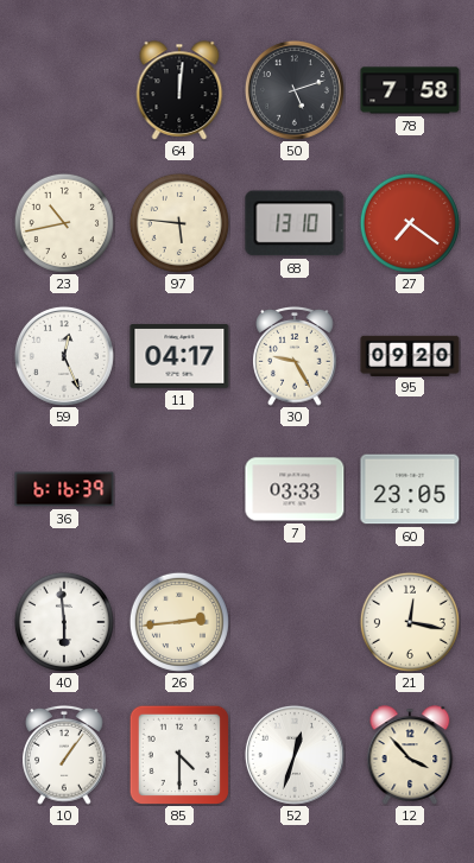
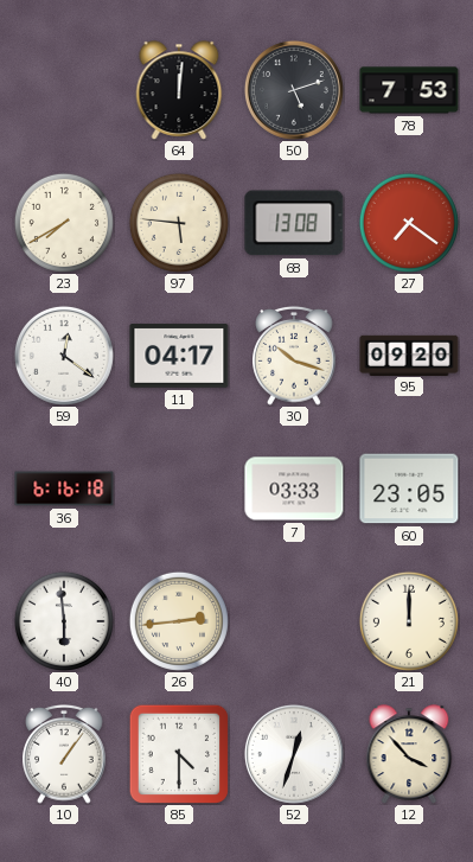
78: 7:58 -> 7:53 (409, 90)
23: 10:43 -> 7:40 (64, 223)
68: 13:10 -> 13:08 (294, 223)
59: 12:26 -> 12:21 (64, 356)
30: 9:25 -> 10:18 (294, 356)
36: 6:16:39 -> 6:16:18 (64, 489)
21: 12:17 -> 12:00 (409, 621)
